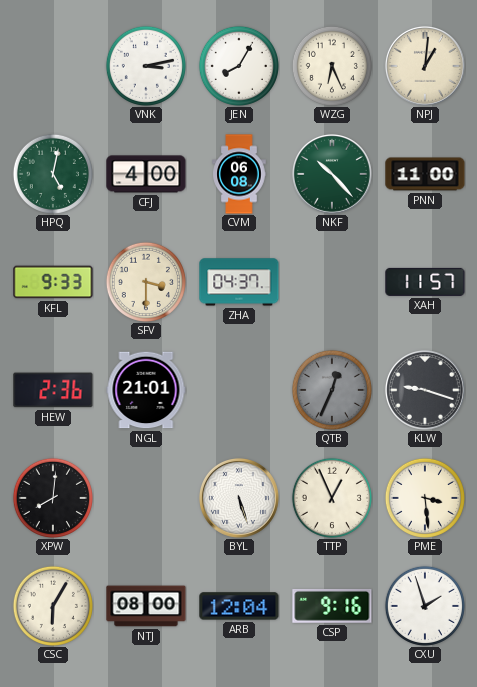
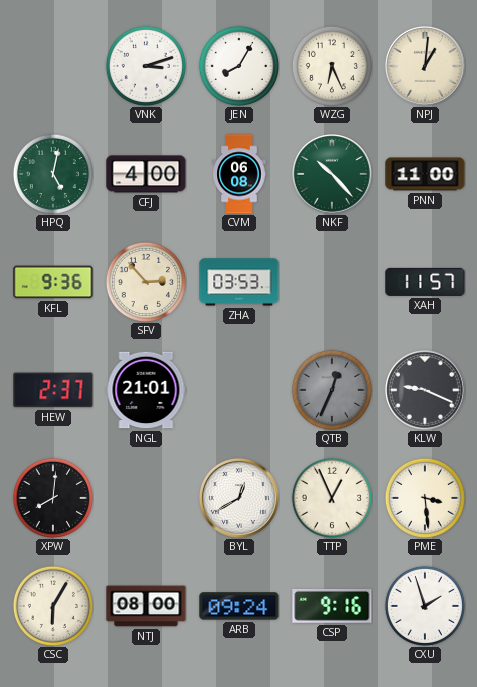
VNK: 3:13 -> 3:12 (146, 66)
KFL: 9:33 -> 9:36 (53, 282)
SFV: 3:30 -> 2:53 (146, 282)
ZHA: 04:37 -> 03:53 (239, 282)
HEW: 2:36 -> 2:37 (53, 390)
KLW: 9:18 -> 9:19 (425, 390)
BYL: 5:27 -> 12:40 (239, 498)
ARB: 12:04 -> 09:24 (239, 606)
